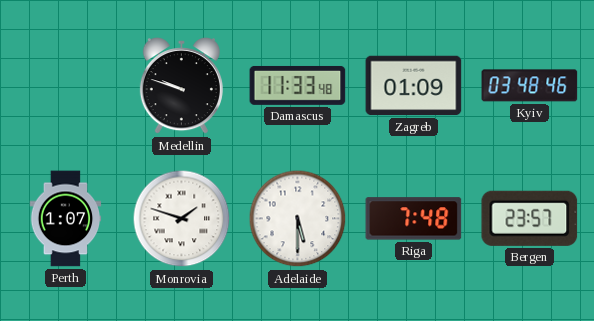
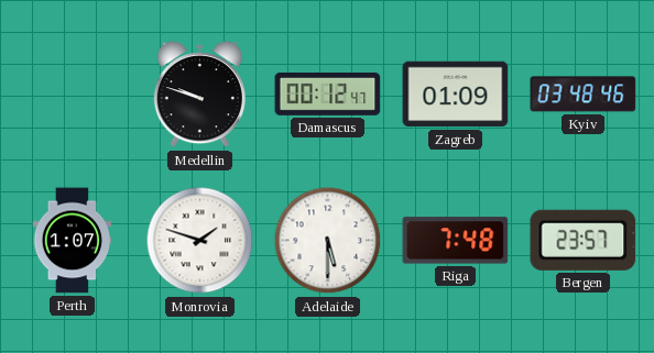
Damascus: 11:33 -> 00:12 (328, 93)
